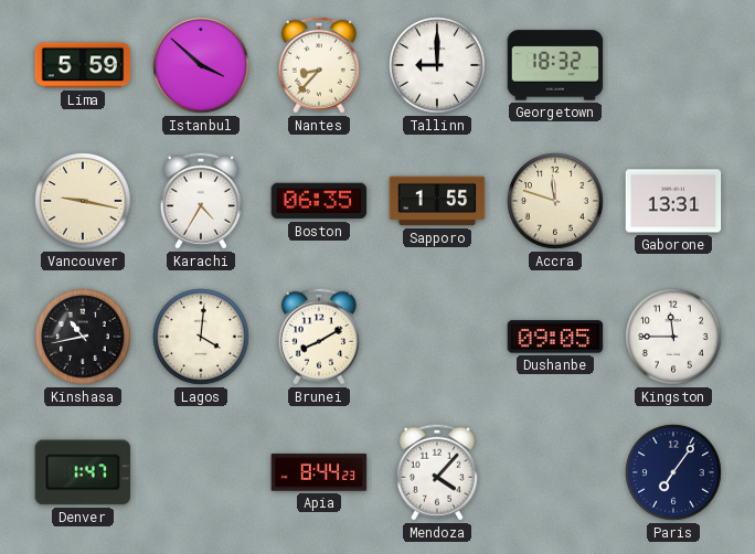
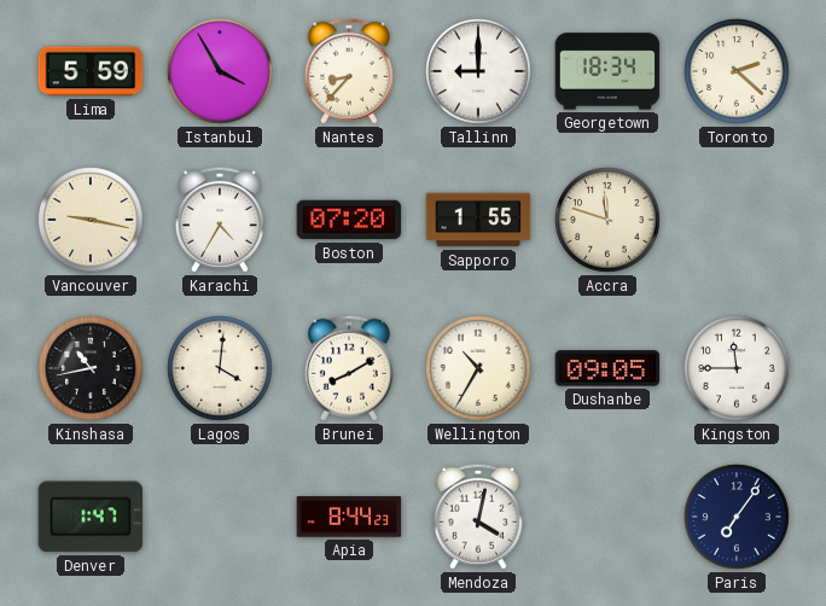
Istanbul: 3:52 -> 3:55 (220, 71)
Georgetown: 18:32 -> 18:34 (607, 71)
Toronto: none -> 2:22 (737, 71)
Boston: 06:35 -> 07:20 (349, 220)
Gaborone: 13:31 -> none (673, 201)
Wellington: none -> 10:35 (478, 368)
Mendoza: 4:07 -> 4:02 (478, 517)
